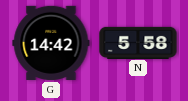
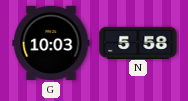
G: 14:42 -> 10:03 (51, 43)
